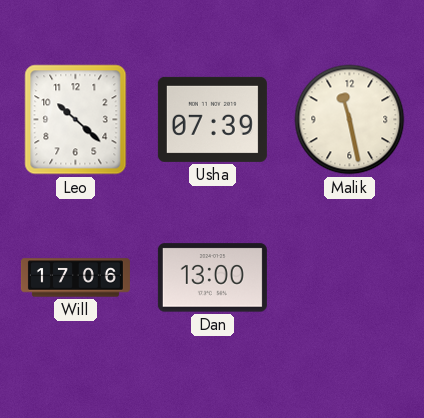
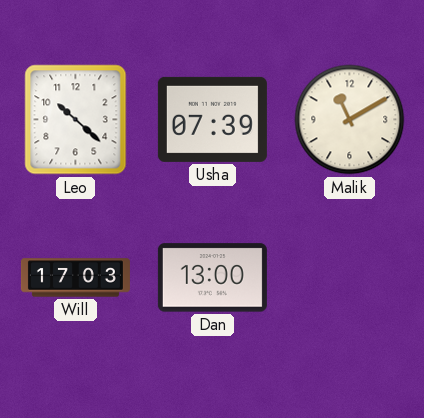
Malik: 11:28 -> 11:10 (350, 120)
Will: 17:06 -> 17:03 (75, 278)
